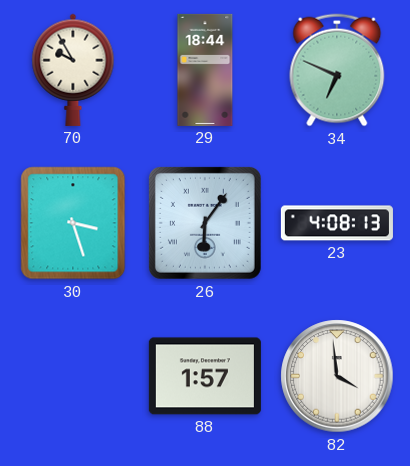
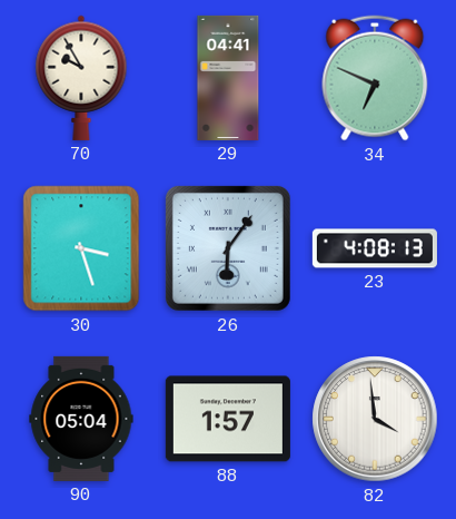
29: 18:44 -> 04:41 (228, 78)
90: none -> 05:04 (81, 419)
